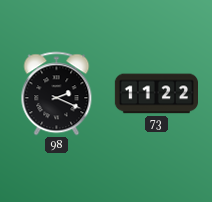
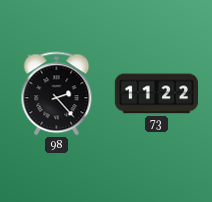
98: 2:19 -> 2:23 (57, 94)
